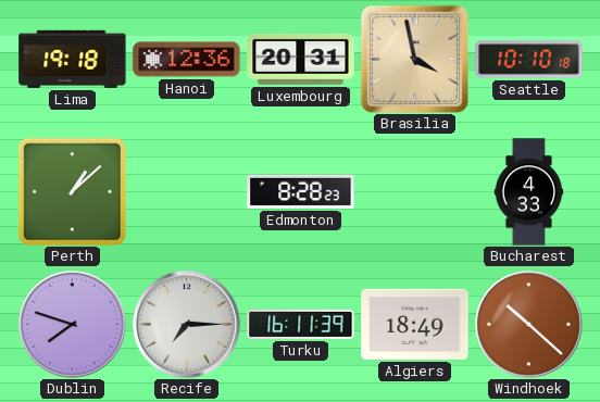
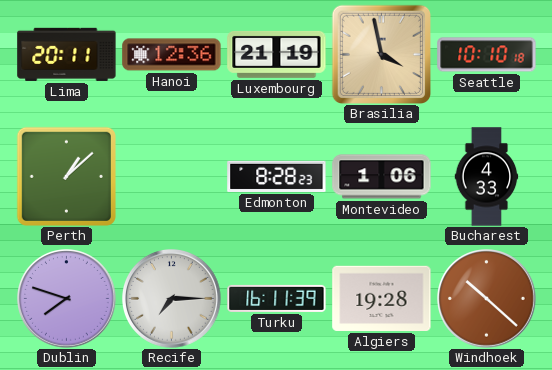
Lima: 19:18 -> 20:11 (67, 54)
Luxembourg: 20:31 -> 21:19 (277, 54)
Montevideo: none -> 1:06 (382, 177)
Algiers: 18:49 -> 19:28 (382, 298)
